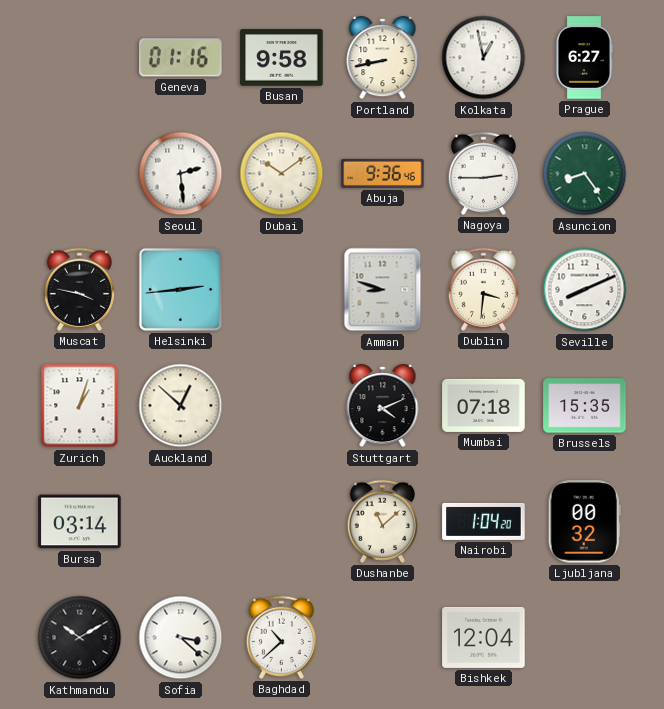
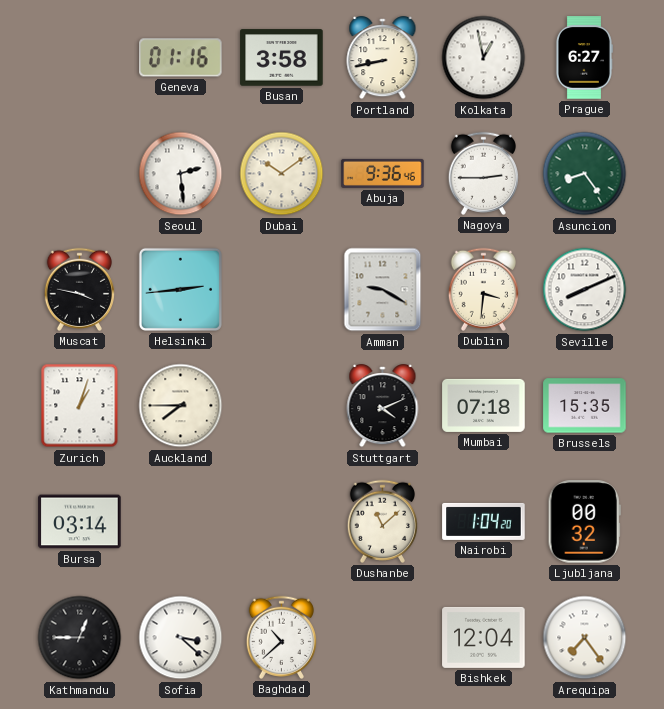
Busan: 9:58 -> 3:58 (282, 58)
Amman: 8:48 -> 9:20 (383, 290)
Auckland: 12:52 -> 7:45 (181, 406)
Kathmandu: 10:10 -> 12:45 (80, 638)
Arequipa: none -> 7:24 (585, 638)
